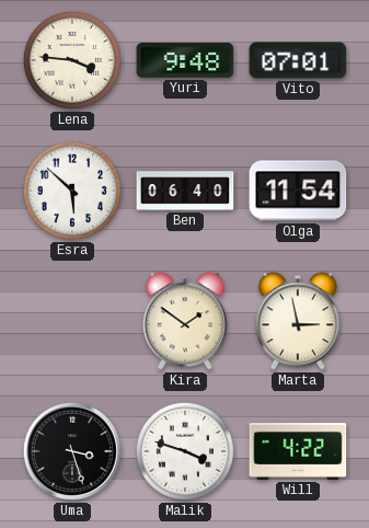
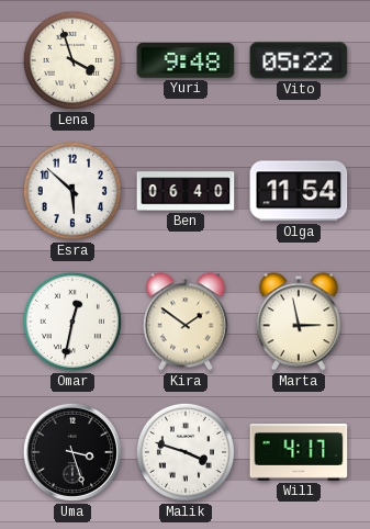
Lena: 3:46 -> 3:57 (72, 60)
Vito: 07:01 -> 05:22 (299, 60)
Omar: none -> 12:32 (72, 322)
Will: 4:22 -> 4:17 (299, 453)
